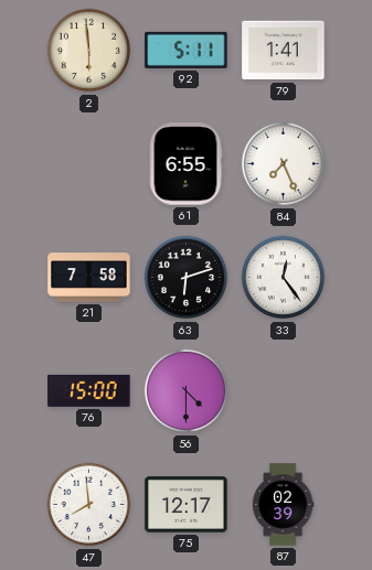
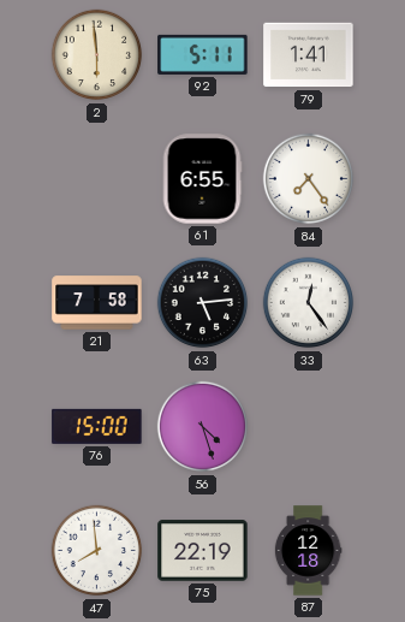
84: 7:26 -> 7:24 (309, 179)
63: 6:12 -> 5:14 (203, 303)
56: 4:30 -> 4:27 (203, 427)
75: 12:17 -> 22:19 (203, 551)
87: 02:39 -> 12:18 (308, 551)
